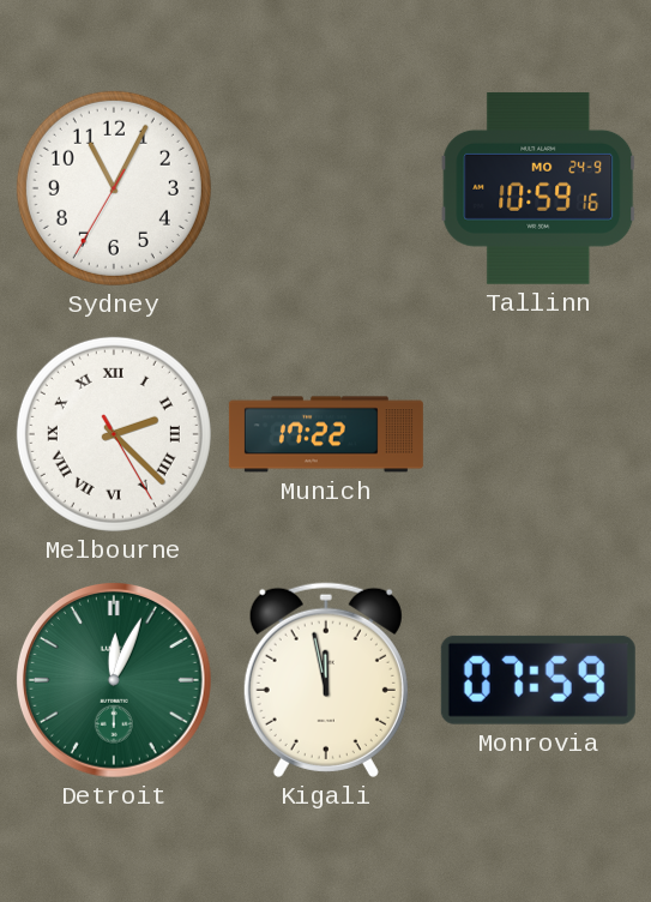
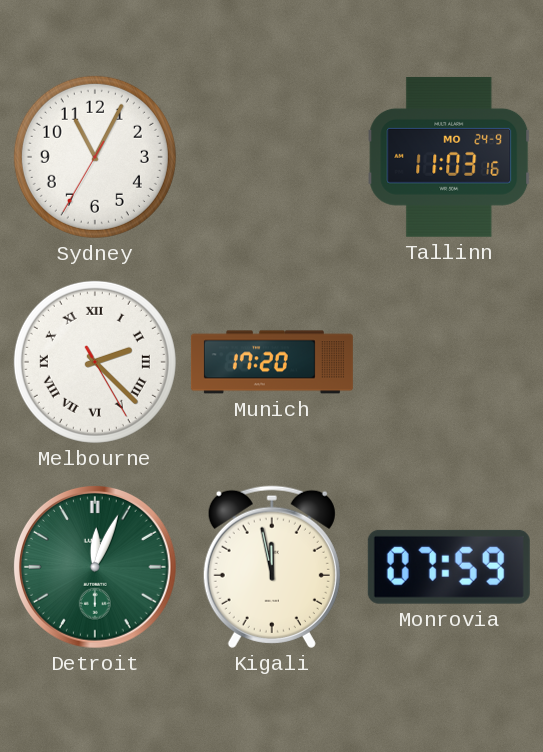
Tallinn: 10:59 -> 11:03 (449, 157)
Munich: 17:22 -> 17:20 (272, 362)
